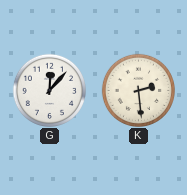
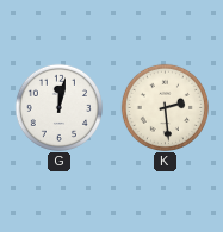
G: 12:07 -> 12:02 (58, 107)
